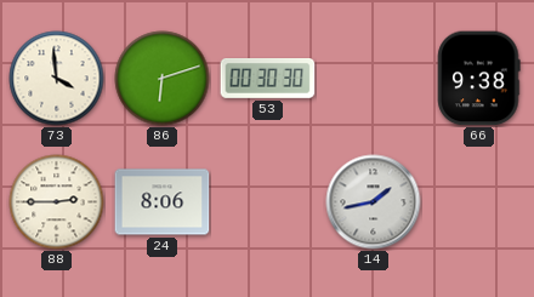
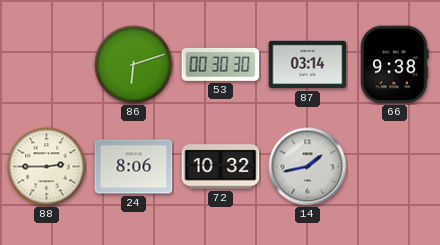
73: 3:59 -> none (57, 79)
87: none -> 03:14 (308, 65)
72: none -> 10:32 (221, 167)
